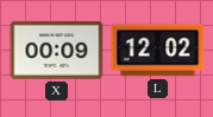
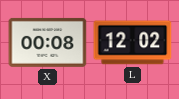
X: 00:09 -> 00:08 (48, 42)
